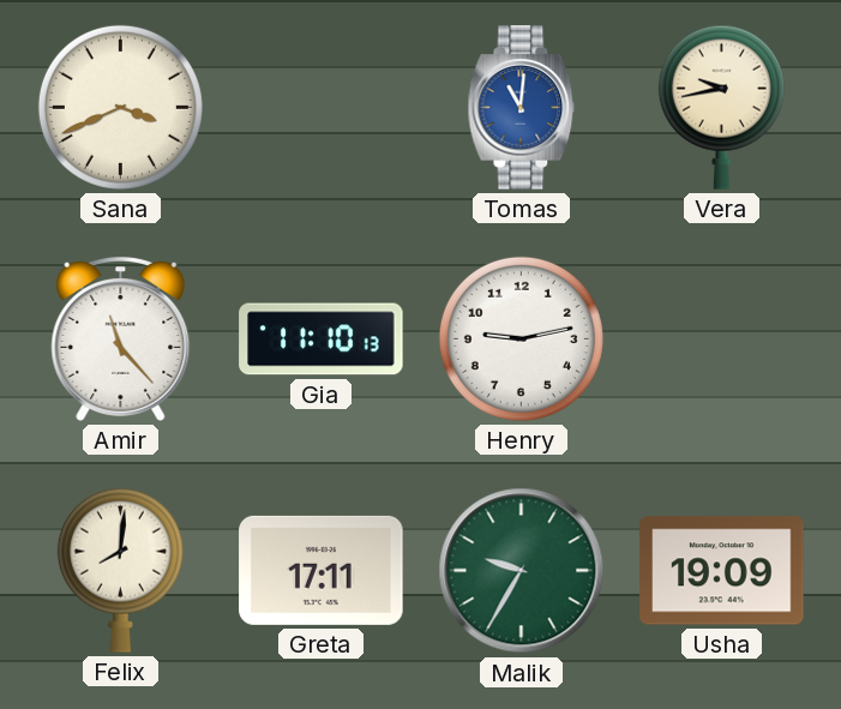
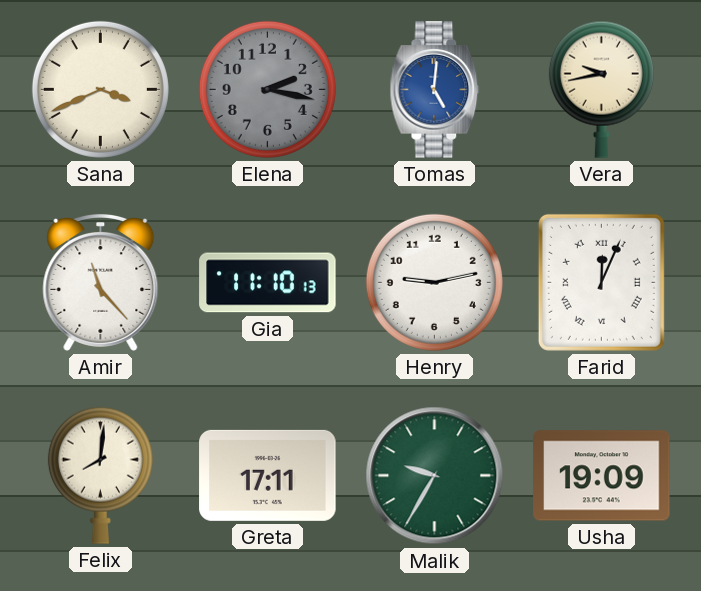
Elena: none -> 2:17 (267, 89)
Tomas: 11:01 -> 5:01 (435, 90)
Farid: none -> 12:04 (601, 282)
